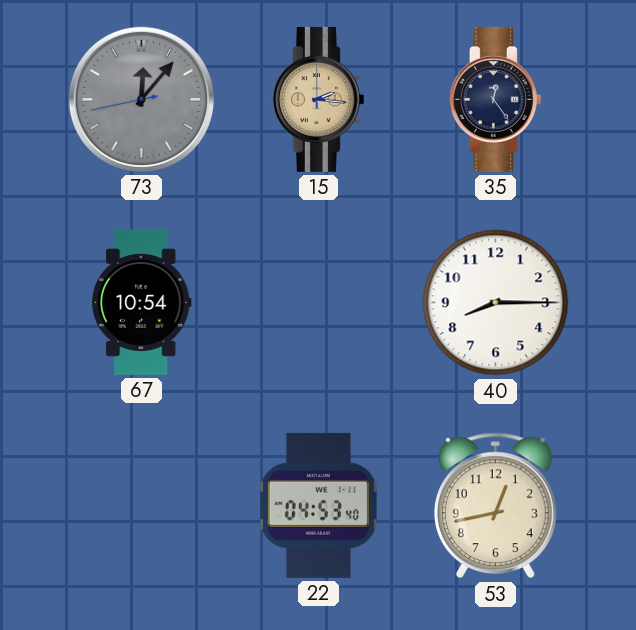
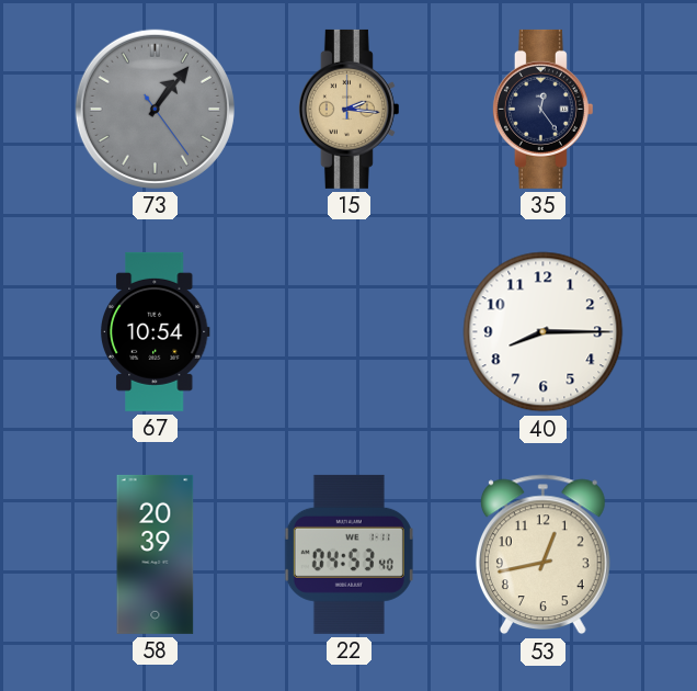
73: 12:06 -> 1:06 (155, 109)
58: none -> 20:39 (156, 554)
